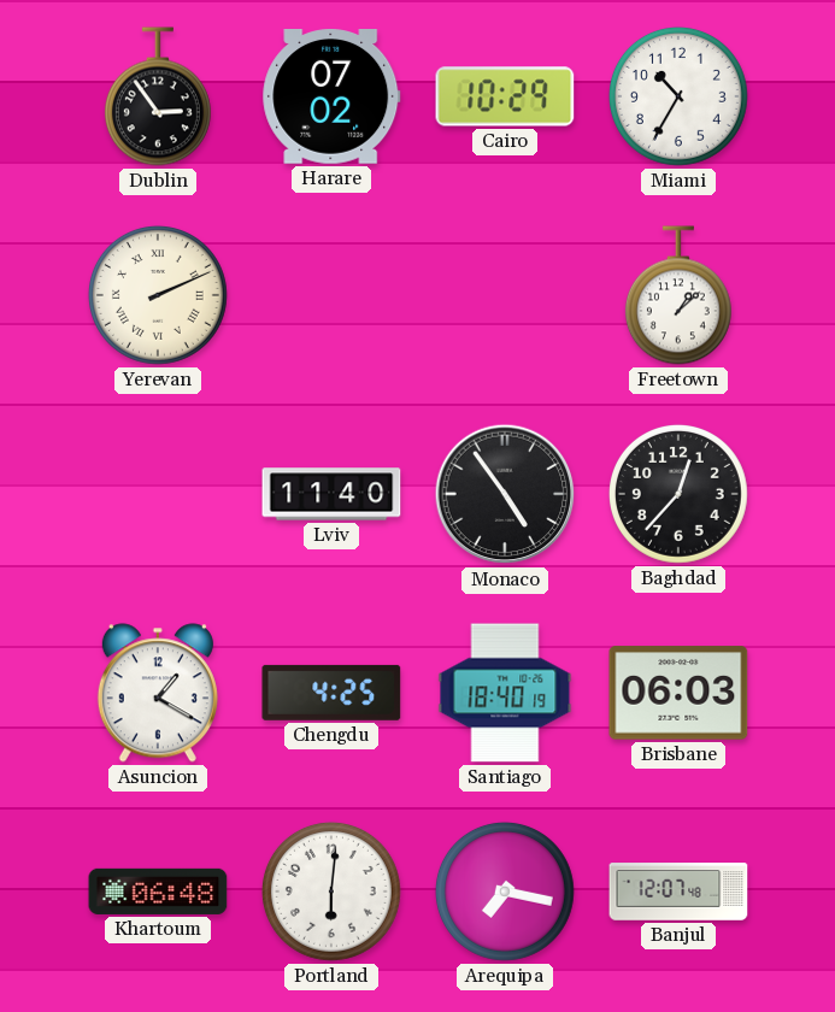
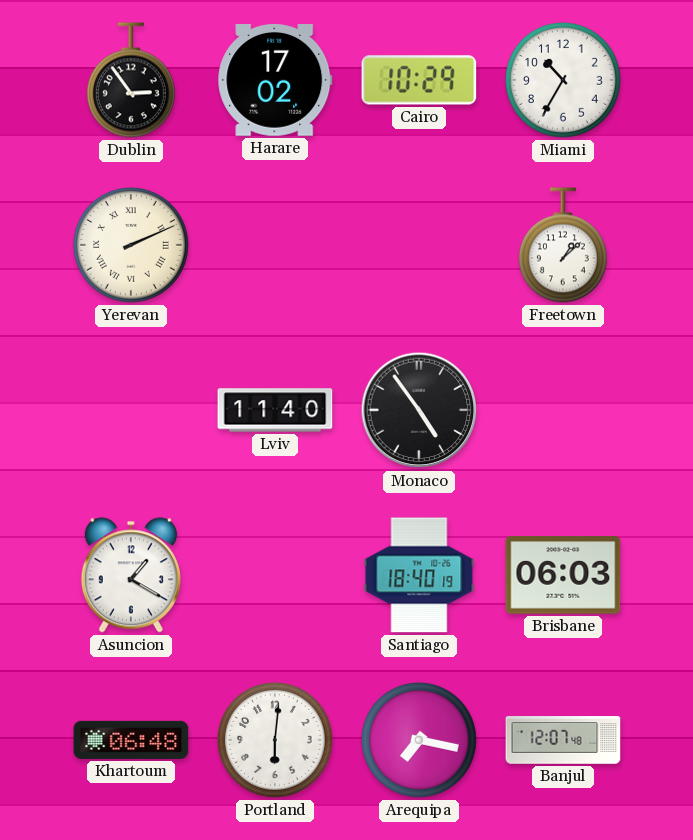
Harare: 07:02 -> 17:02 (275, 81)
Baghdad: 12:37 -> none (678, 494)
Chengdu: 4:25 -> none (331, 693)
